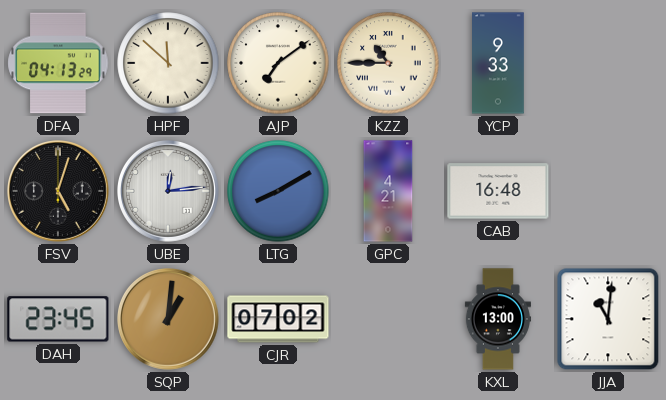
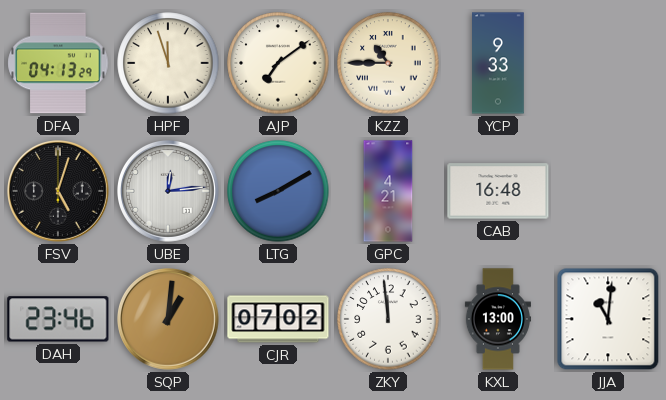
HPF: 11:52 -> 11:57 (168, 63)
DAH: 23:45 -> 23:46 (58, 319)
ZKY: none -> 11:59 (388, 319)
